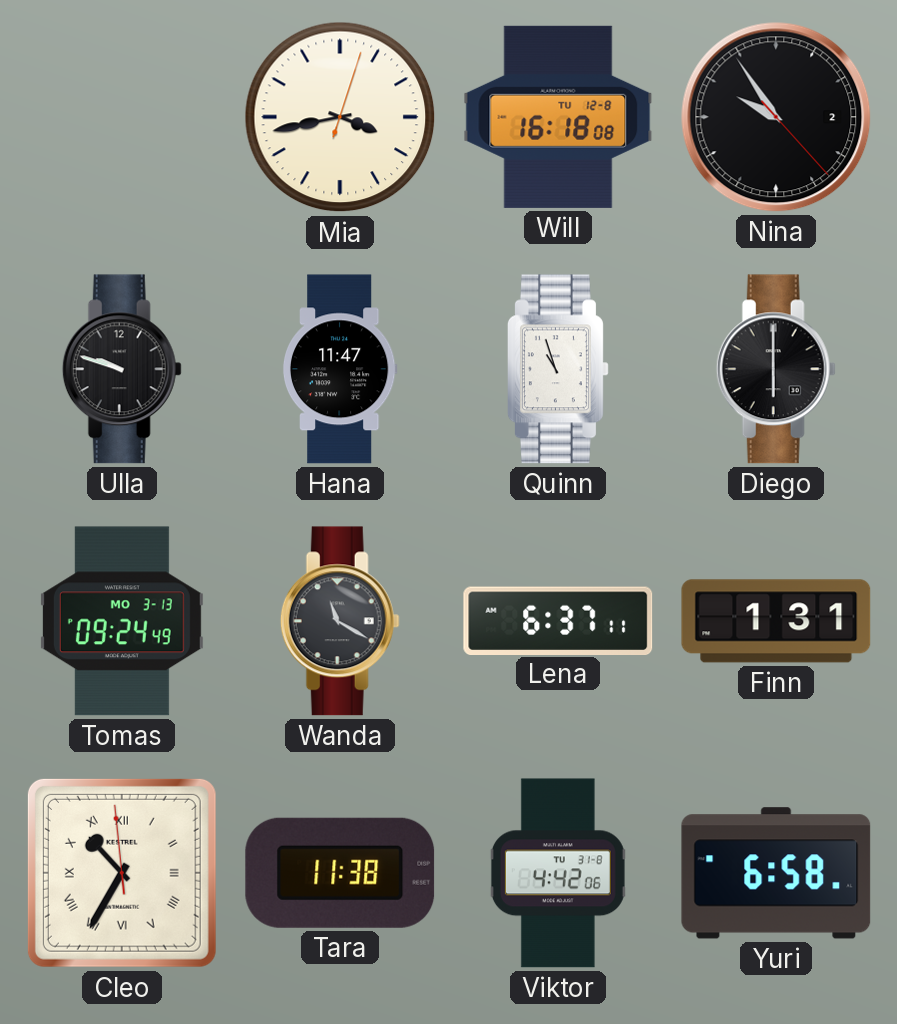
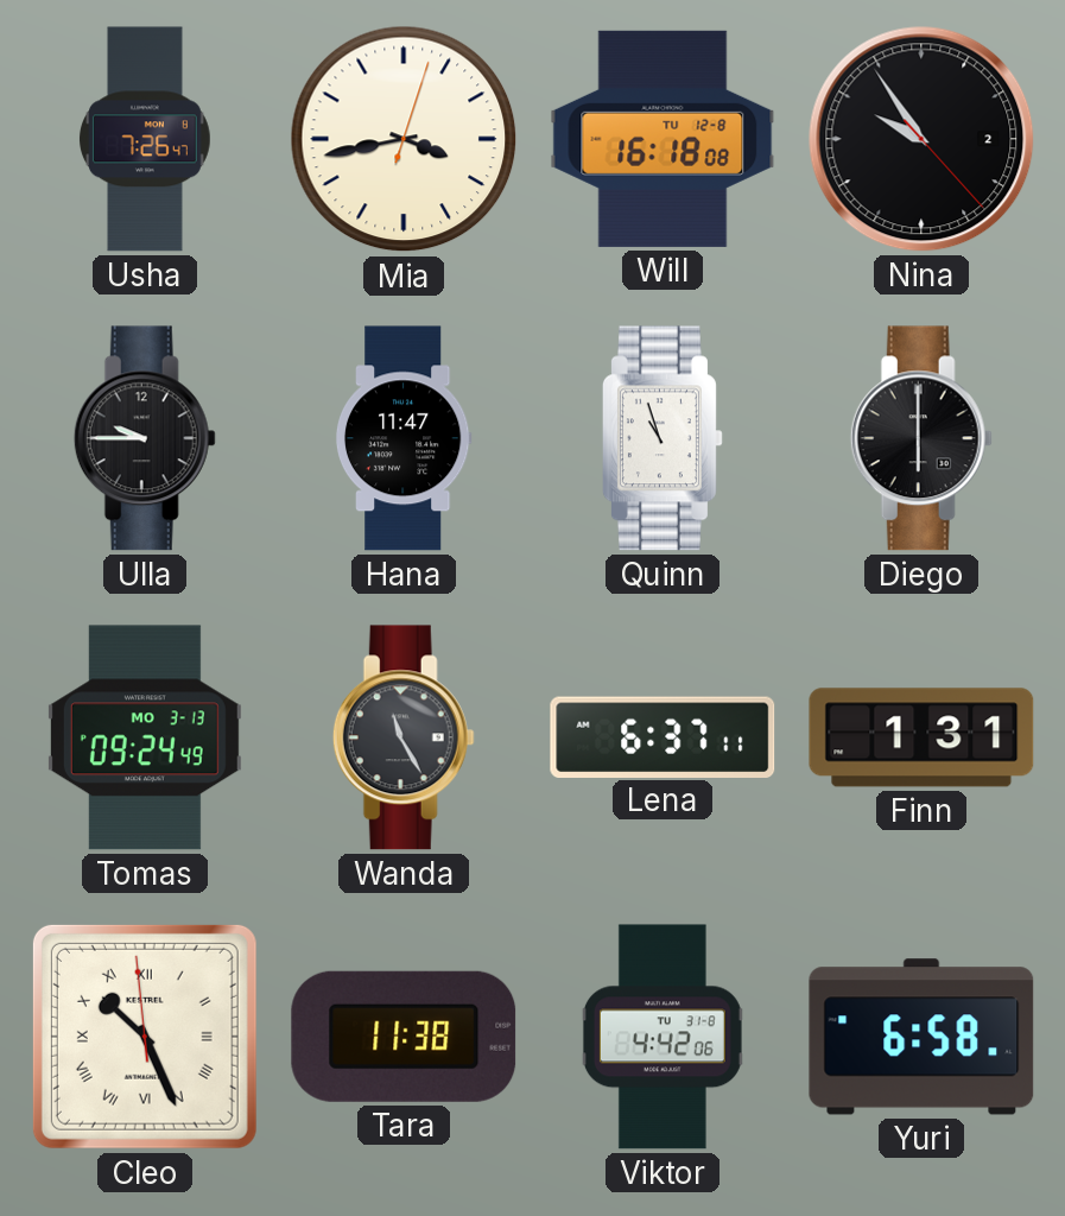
Usha: none -> 7:26 (146, 139)
Ulla: 9:48 -> 9:45 (145, 438)
Wanda: 11:20 -> 11:25 (404, 737)
Cleo: 10:34 -> 10:25 (145, 1037)
